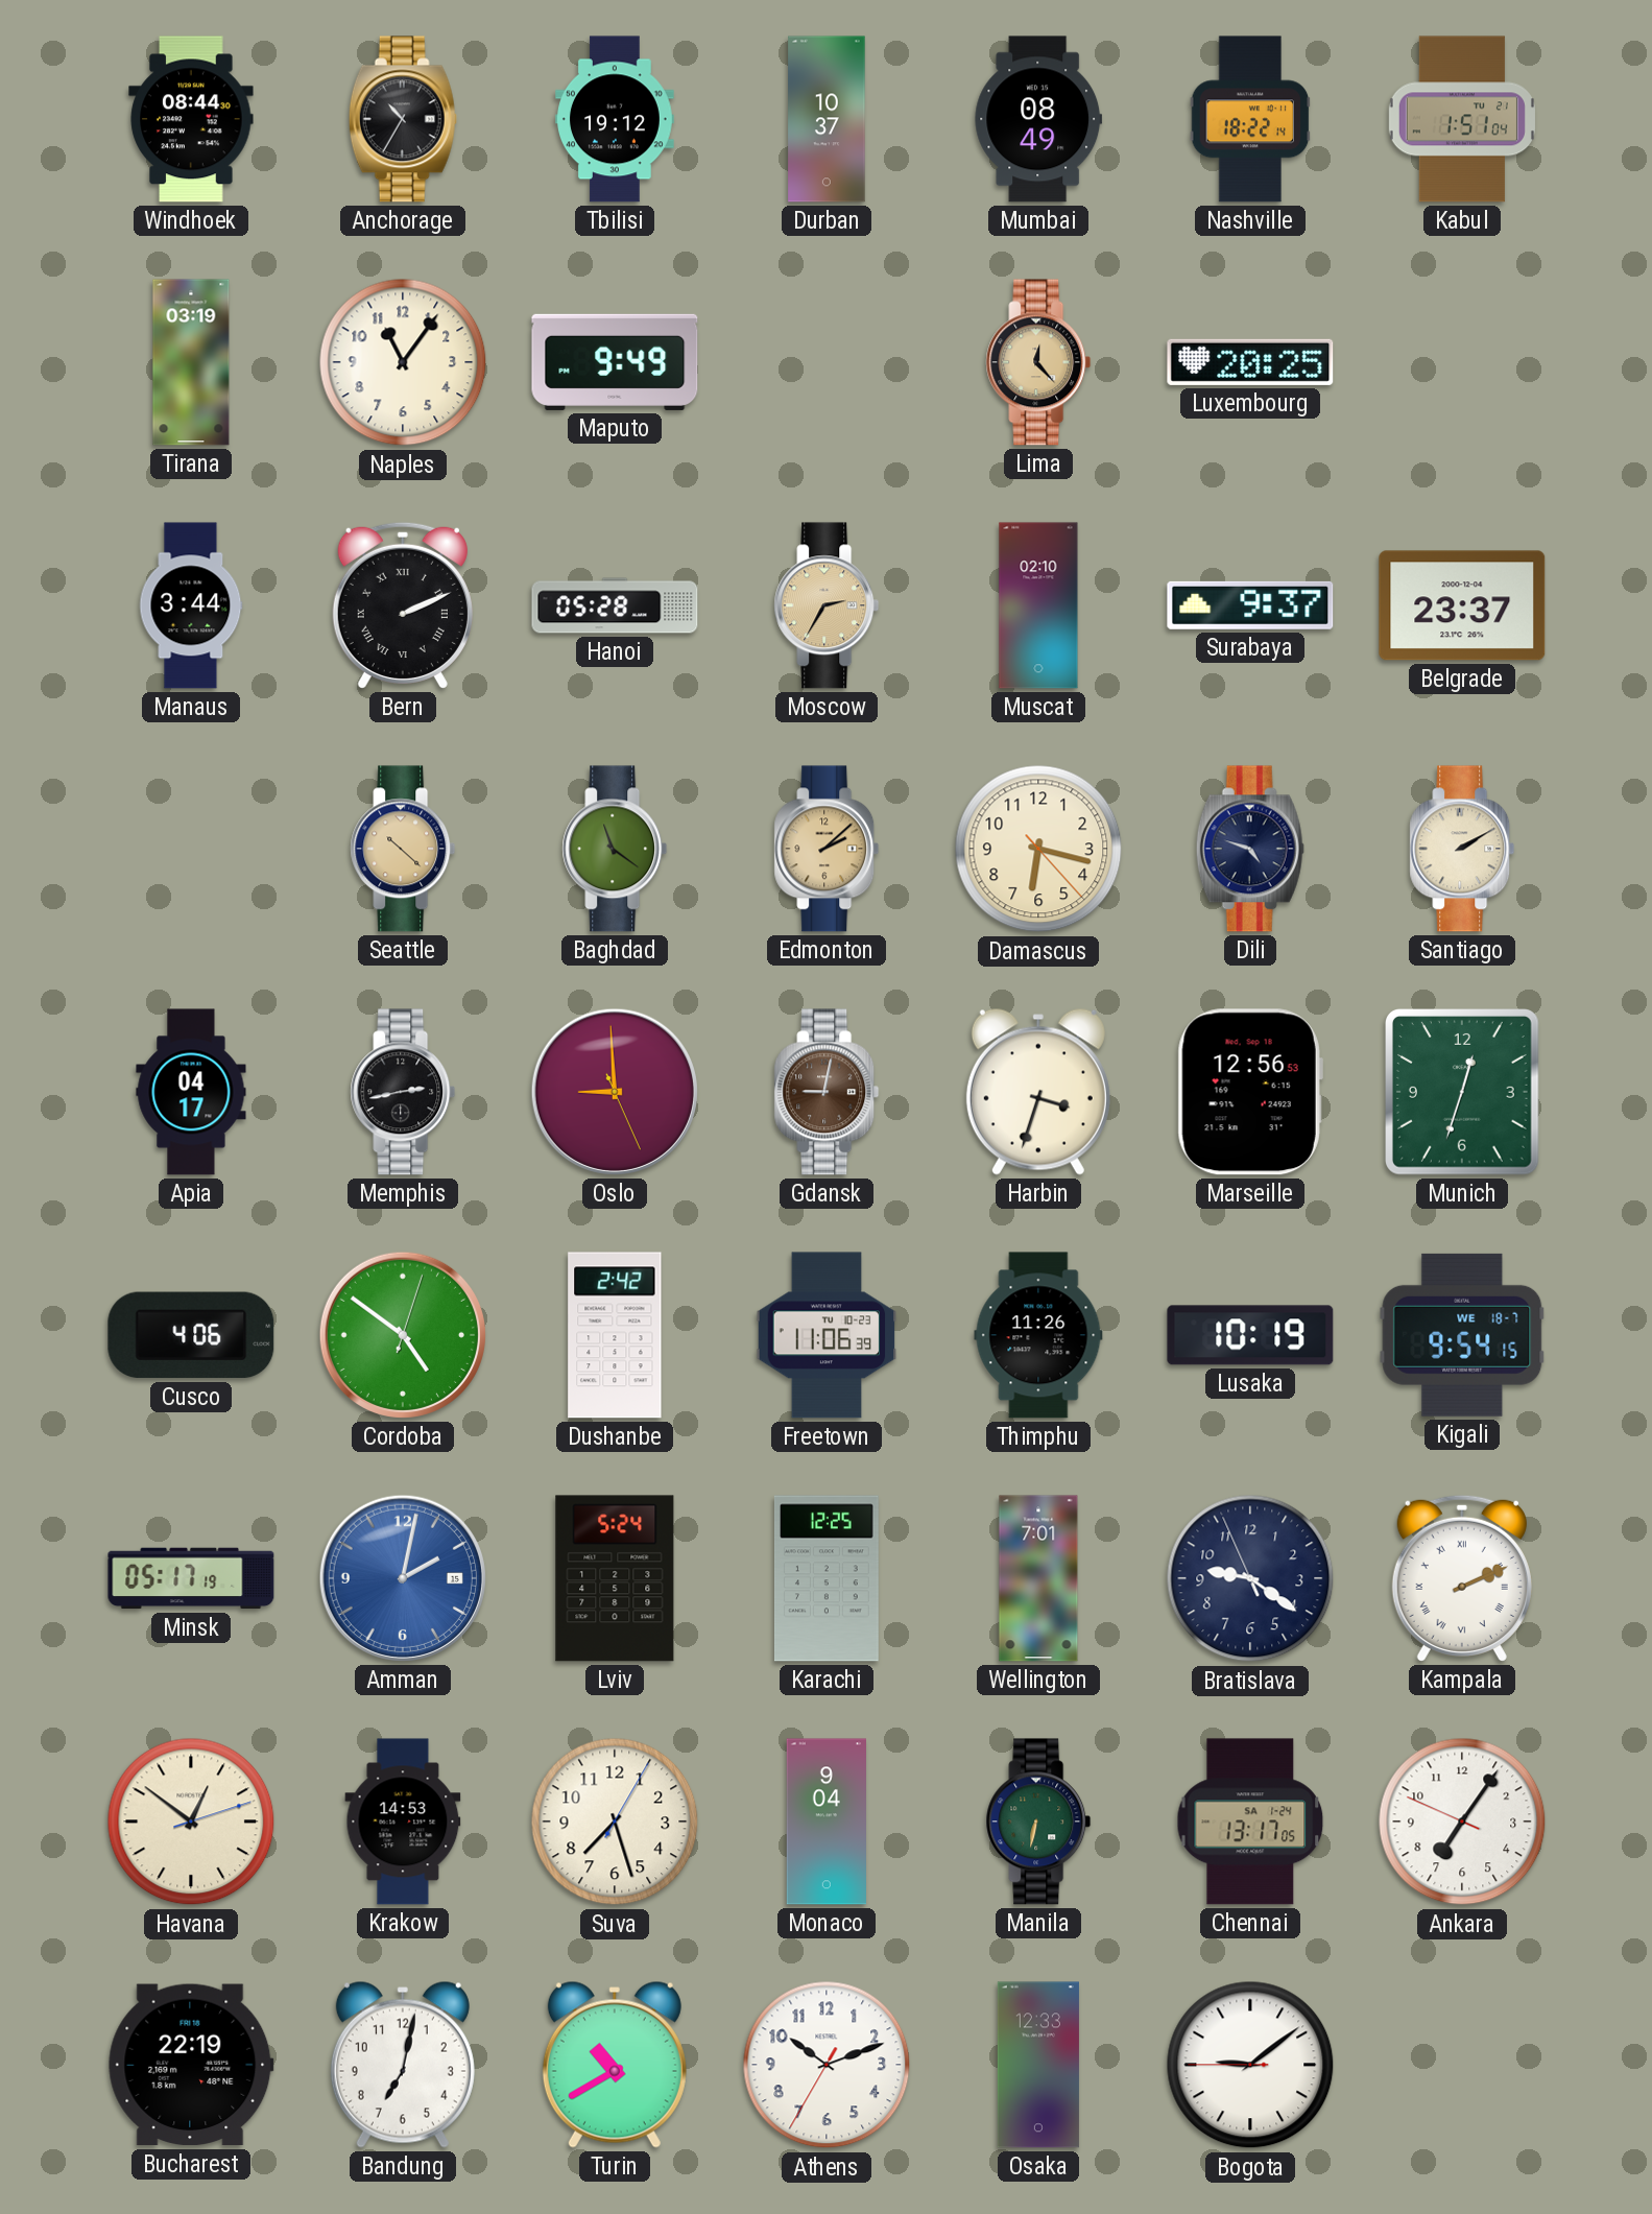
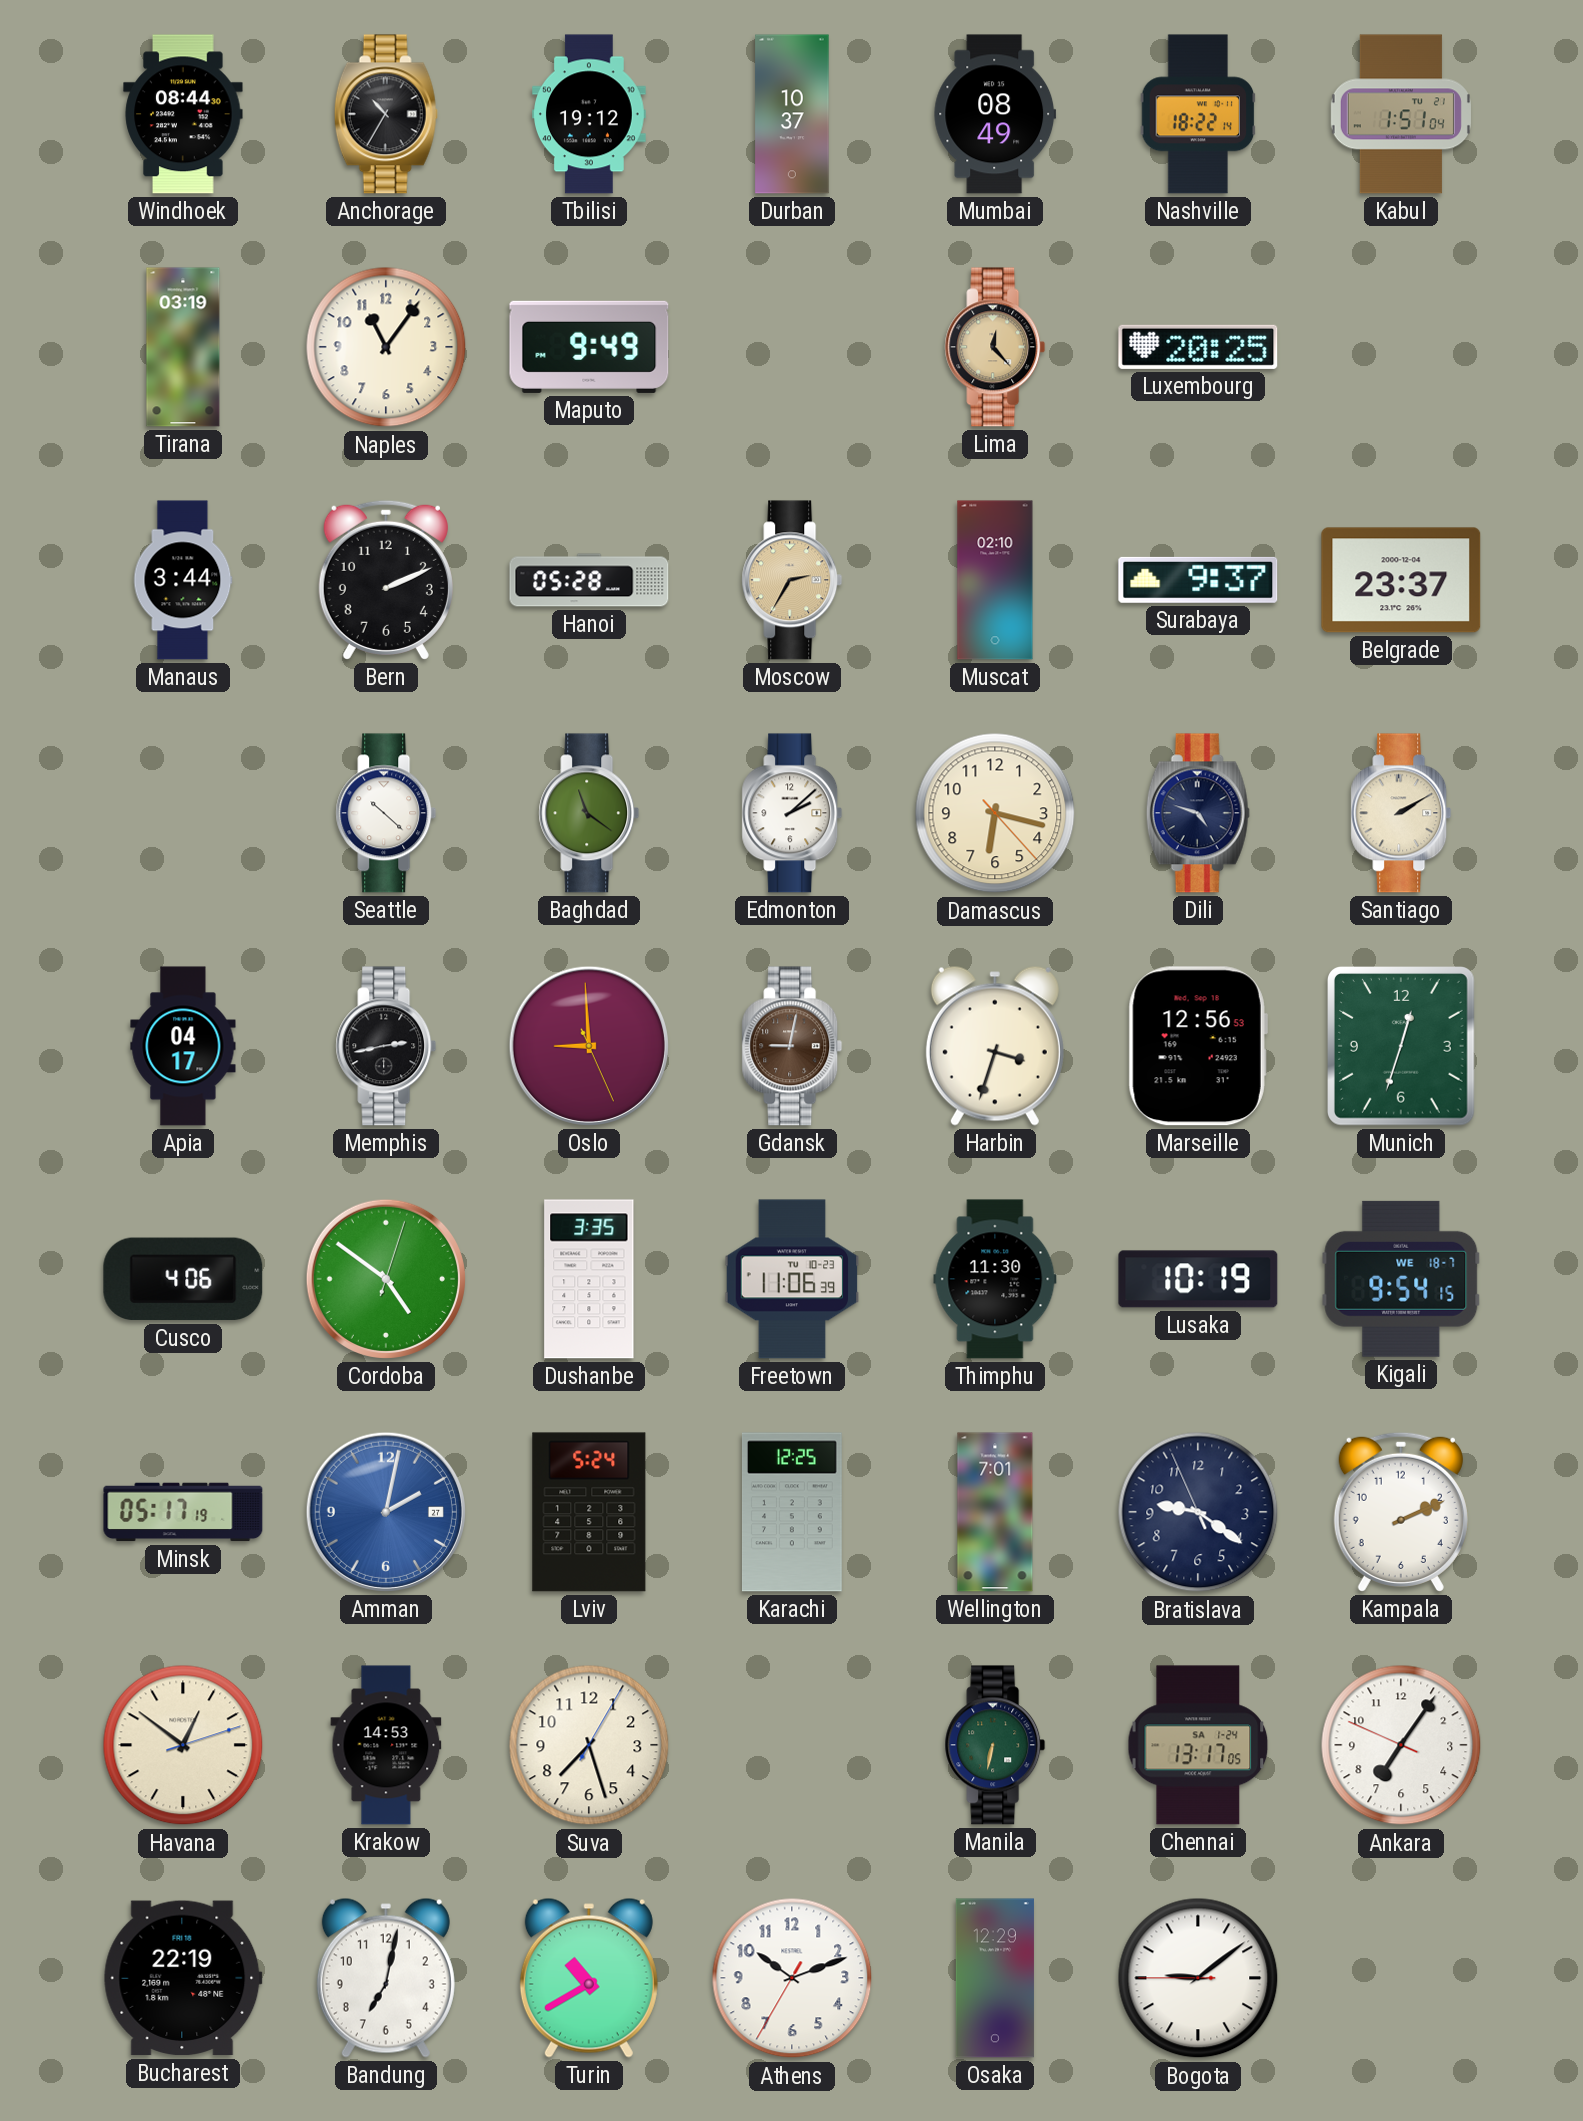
Bern numerals: Roman -> Arabic (386, 580)
Seattle dial: champagne -> white (386, 813)
Edmonton dial: champagne -> white (792, 813)
Dushanbe: 2:42 -> 3:35 (589, 1279)
Thimphu: 11:26 -> 11:30 (995, 1279)
Amman date: 15 -> 27 (386, 1512)
Kampala numerals: Roman -> Arabic (1401, 1512)
Monaco: 9:04 -> none (825, 1822)
Osaka: 12:33 -> 12:29 (995, 1978)
